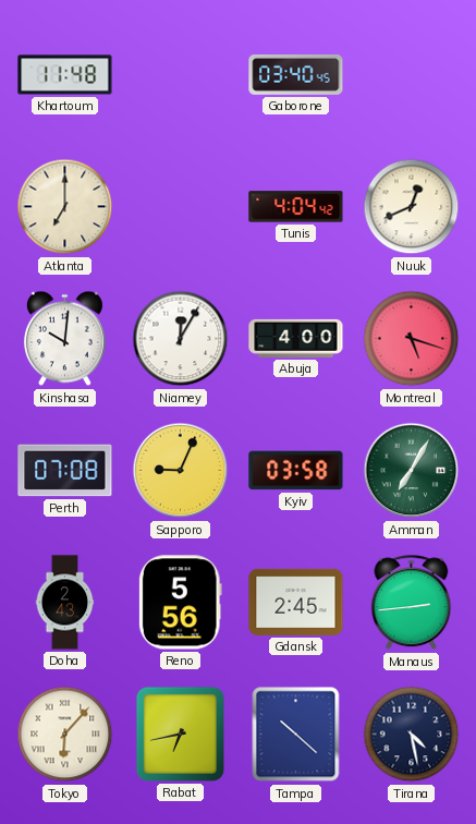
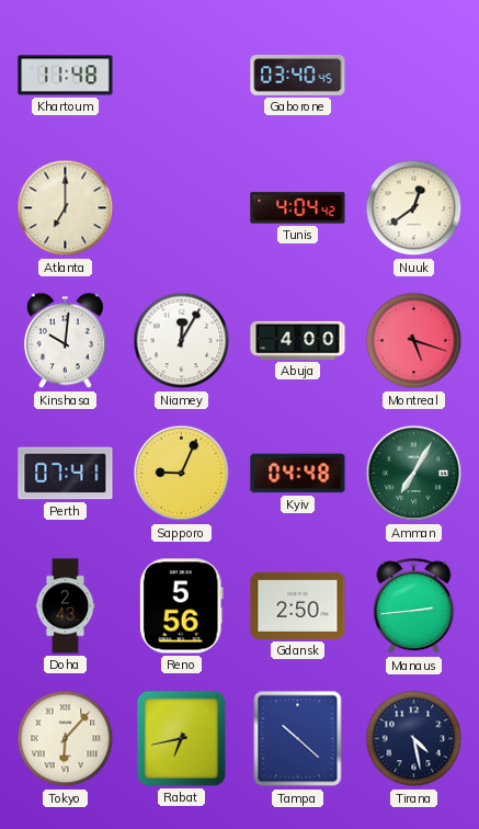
Nuuk: 12:41 -> 12:39 (414, 208)
Perth: 07:08 -> 07:41 (66, 474)
Kyiv: 03:58 -> 04:48 (298, 474)
Gdansk: 2:45 -> 2:50 (298, 605)
